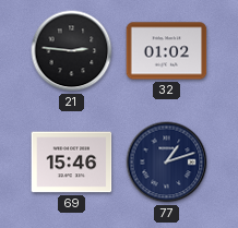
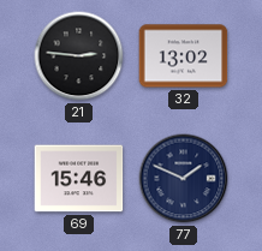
32: 01:02 -> 13:02 (184, 56)
77: 1:12 -> 1:49 (184, 179)
